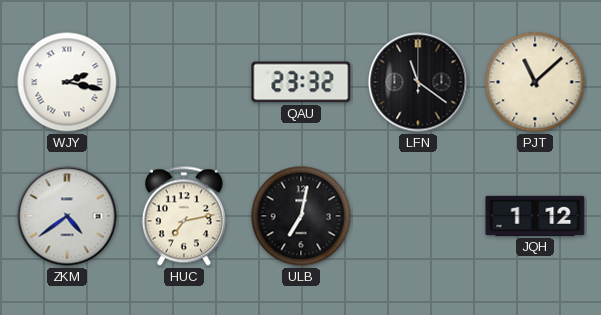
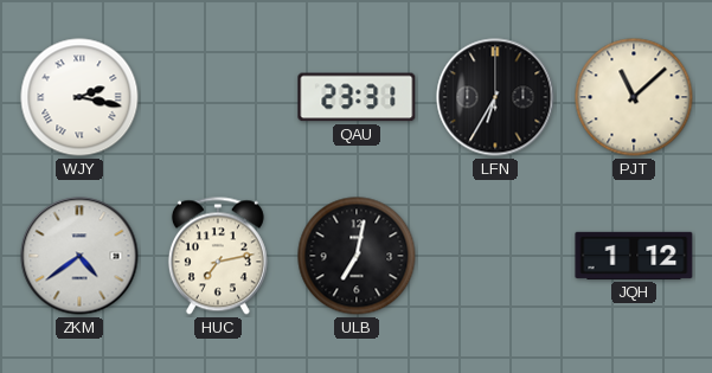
QAU: 23:32 -> 23:31 (357, 97)
LFN: 11:21 -> 6:35 (495, 97)
